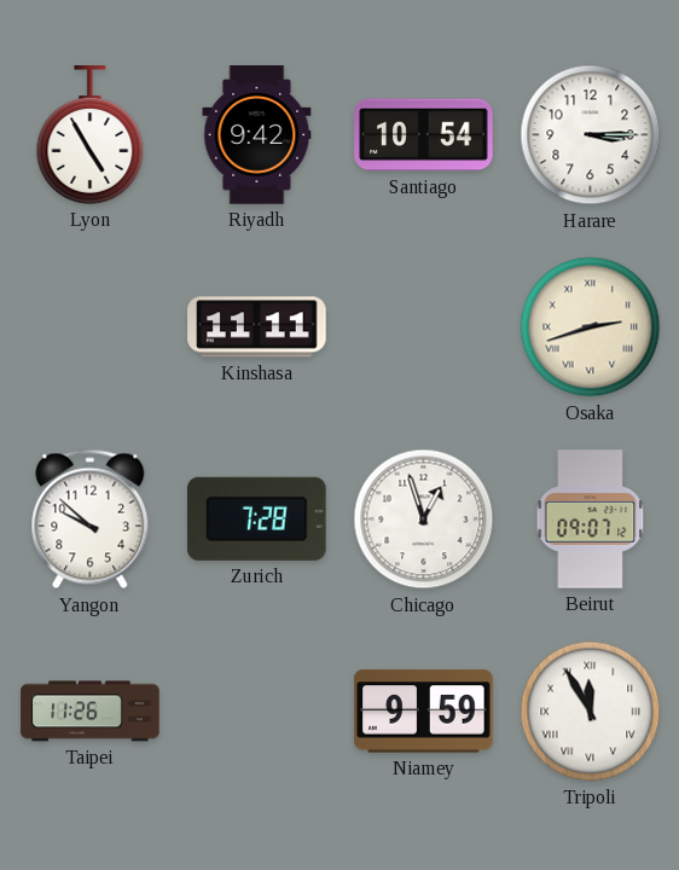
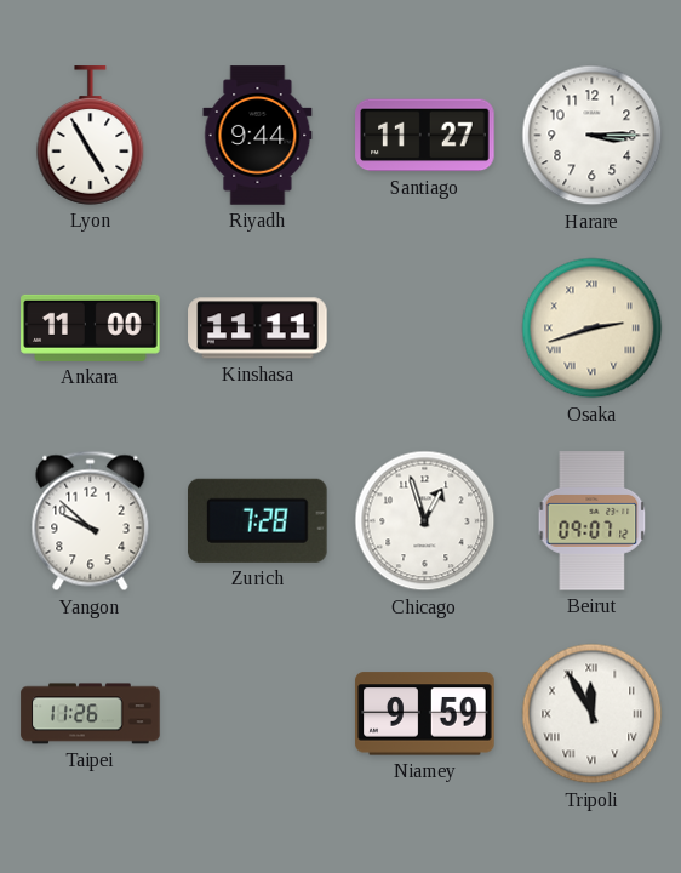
Riyadh: 9:42 -> 9:44 (258, 136)
Santiago: 10:54 -> 11:27 (425, 136)
Ankara: none -> 11:00 (91, 327)
